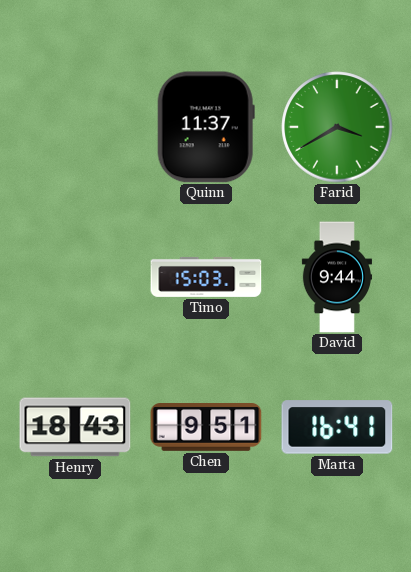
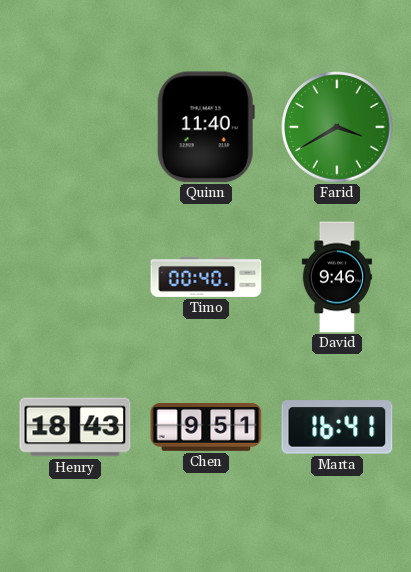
Quinn: 11:37 -> 11:40 (206, 127)
Timo: 15:03 -> 00:40 (206, 277)
David: 9:44 -> 9:46 (337, 277)
